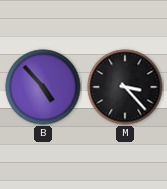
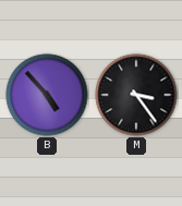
M: 3:23 -> 3:24 (136, 95)
